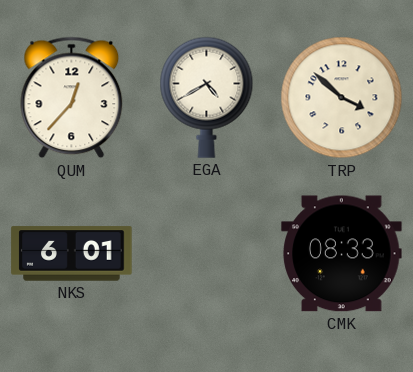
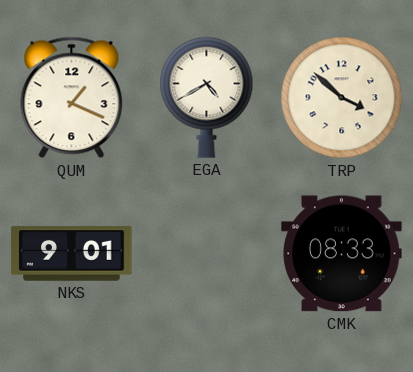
QUM: 12:37 -> 1:19 (72, 98)
NKS: 6:01 -> 9:01 (72, 254)
